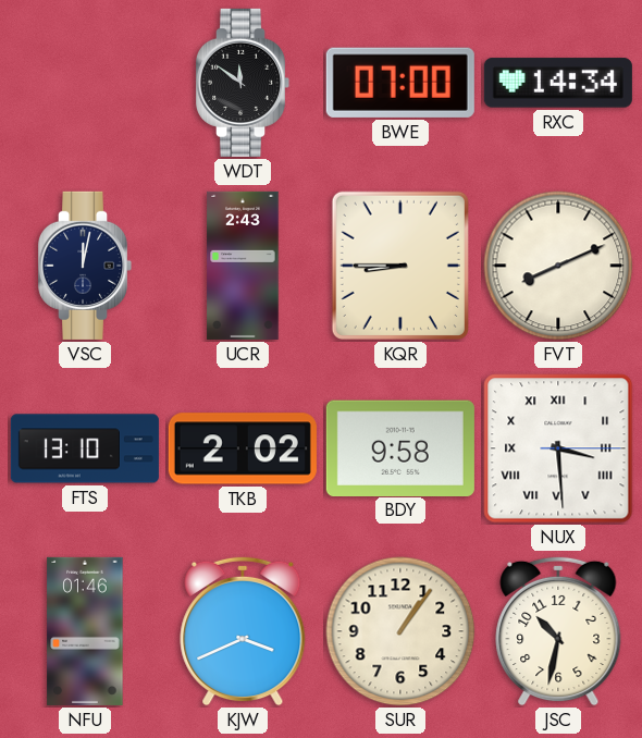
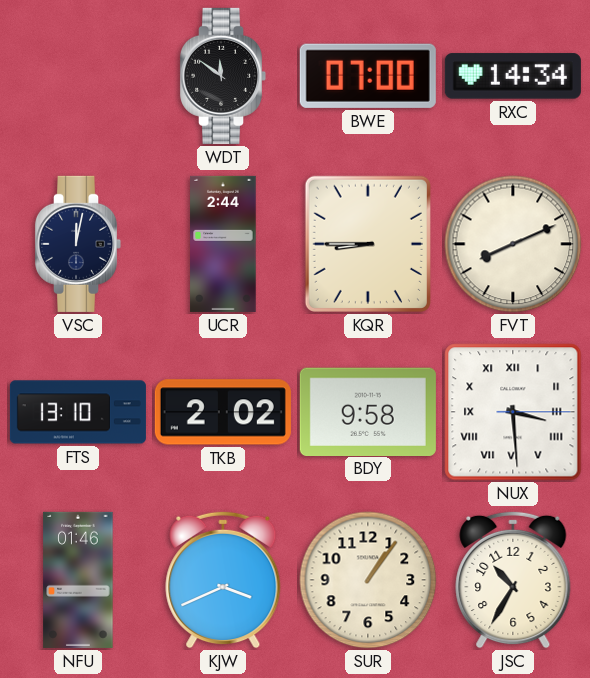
UCR: 2:43 -> 2:44 (223, 244)
JSC: 10:32 -> 10:35 (513, 580)
